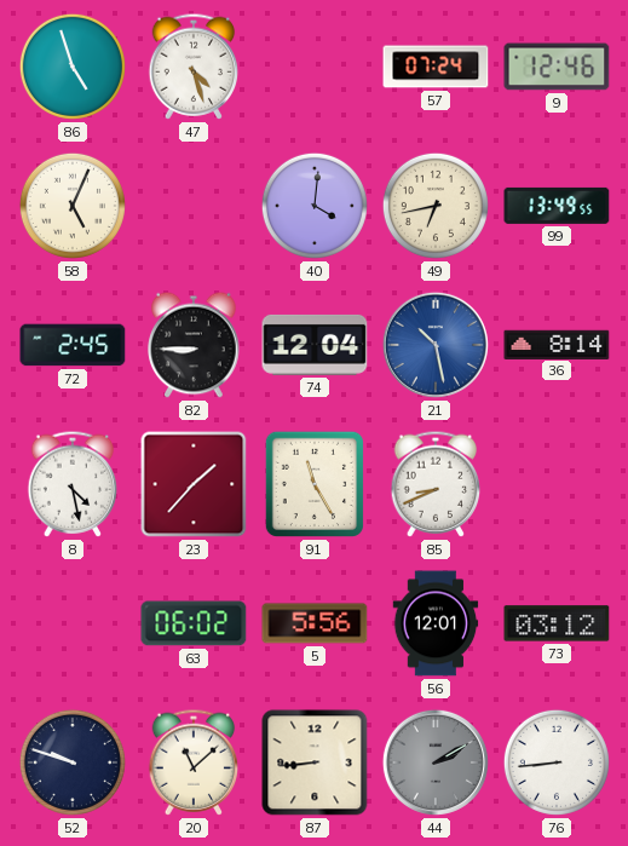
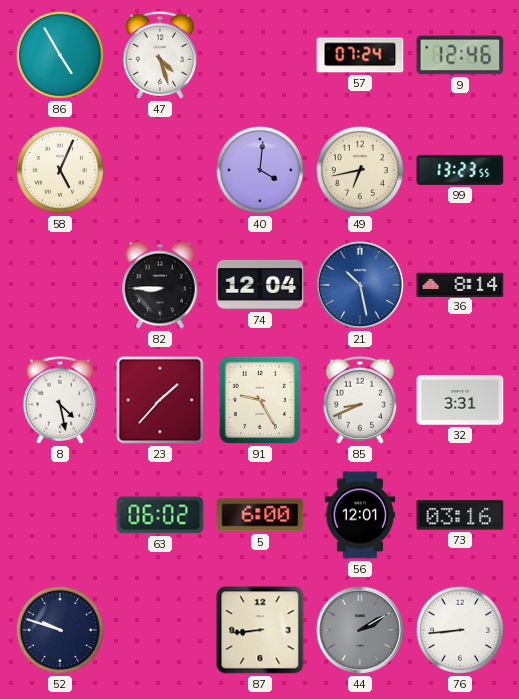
86: 4:57 -> 4:55 (60, 55)
99: 13:49 -> 13:23 (460, 170)
72: 2:45 -> none (73, 345)
91: 11:25 -> 9:25 (260, 400)
32: none -> 3:31 (460, 400)
5: 5:56 -> 6:00 (260, 515)
73: 03:12 -> 03:16 (460, 515)
20: 11:08 -> none (194, 762)
